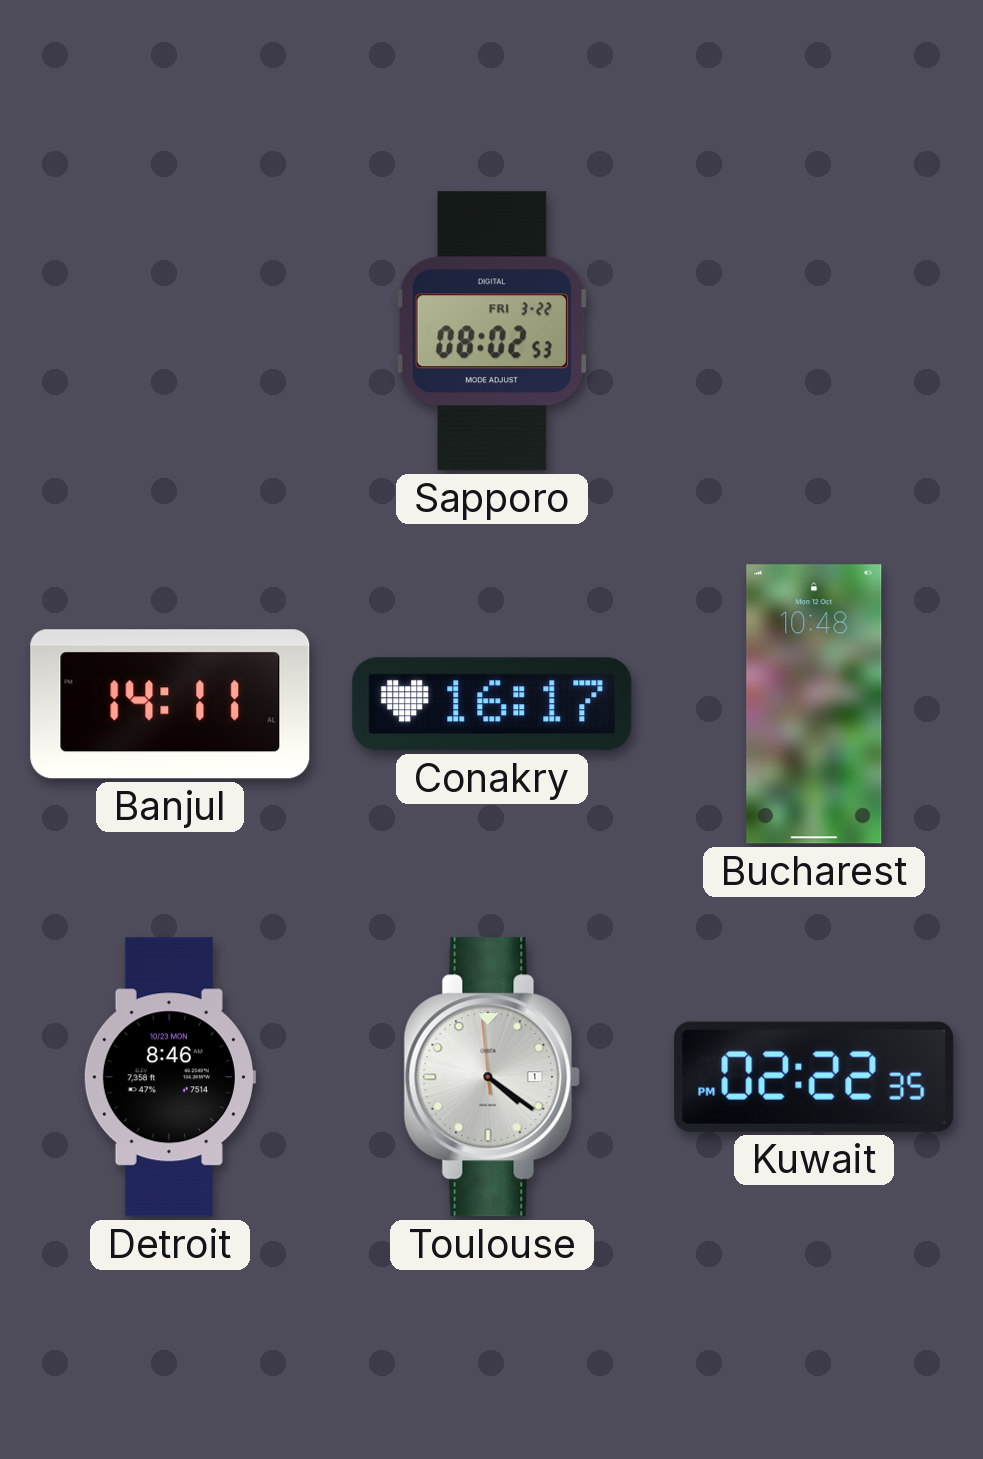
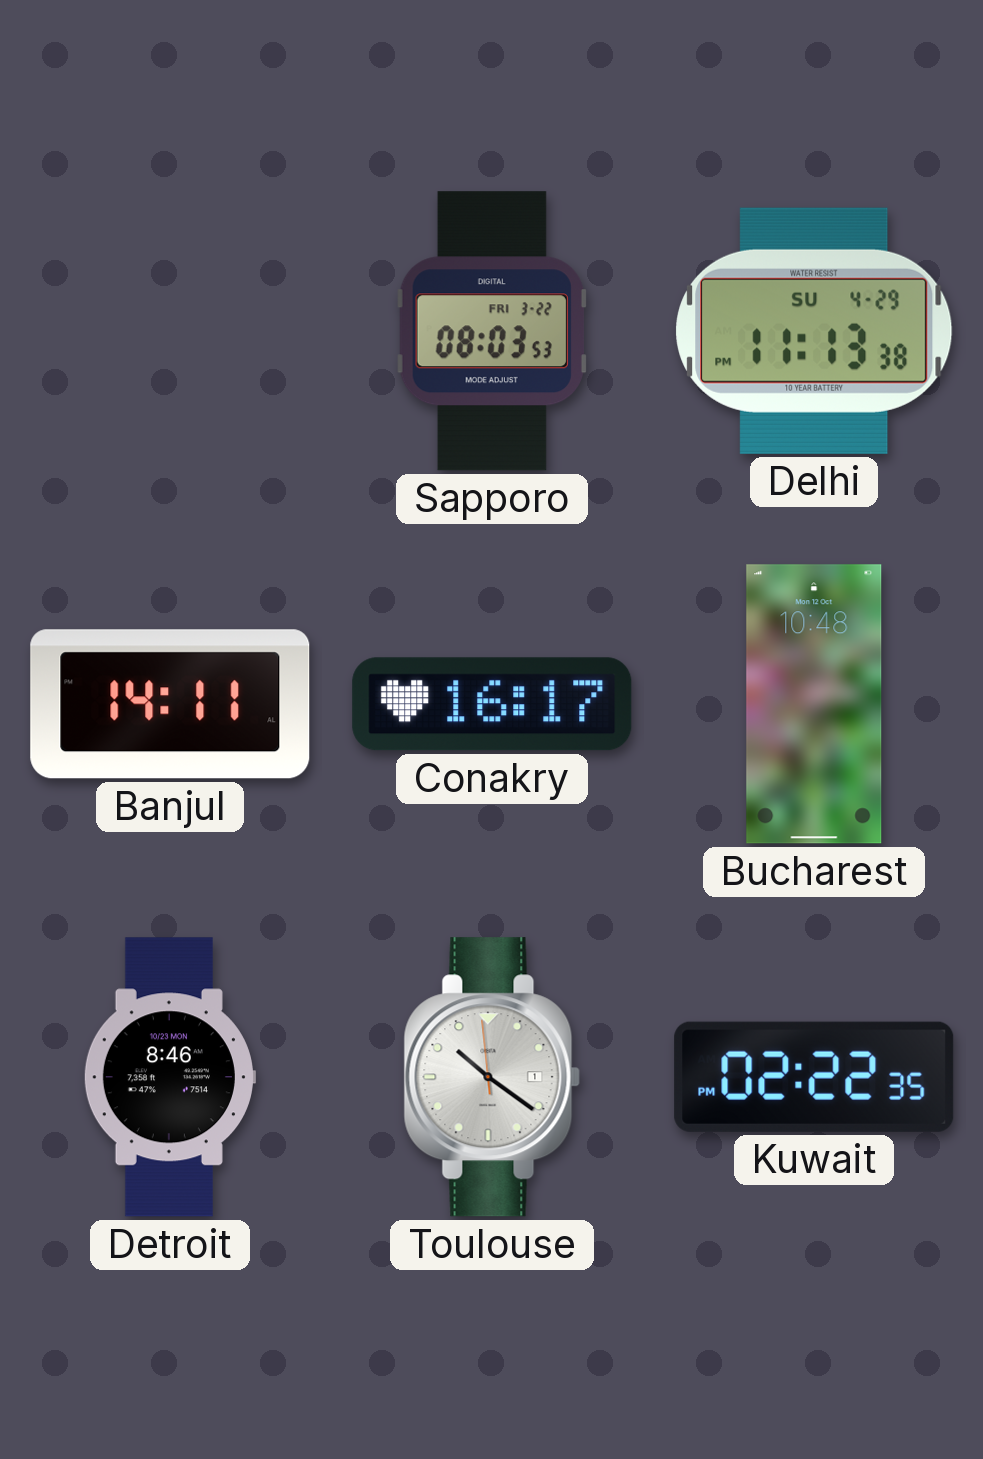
Sapporo: 08:02 -> 08:03 (492, 331)
Delhi: none -> 11:13 (814, 331)
Toulouse: 4:20 -> 10:20 (492, 1077)
